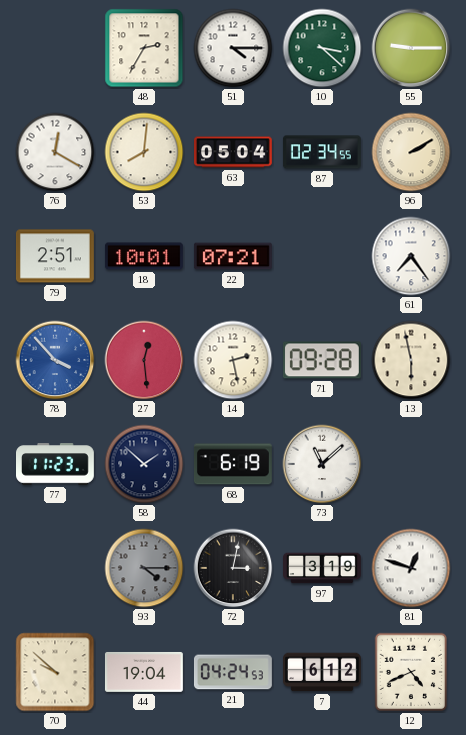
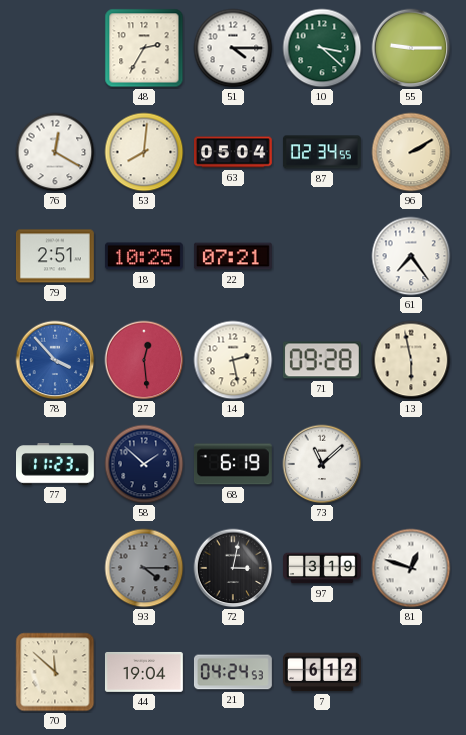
18: 10:01 -> 10:25 (144, 256)
70: 9:52 -> 11:52 (55, 672)
12: 4:41 -> none (411, 672)
